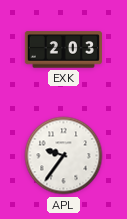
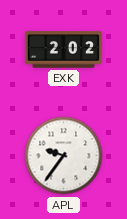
EXK: 2:03 -> 2:02 (63, 50)
